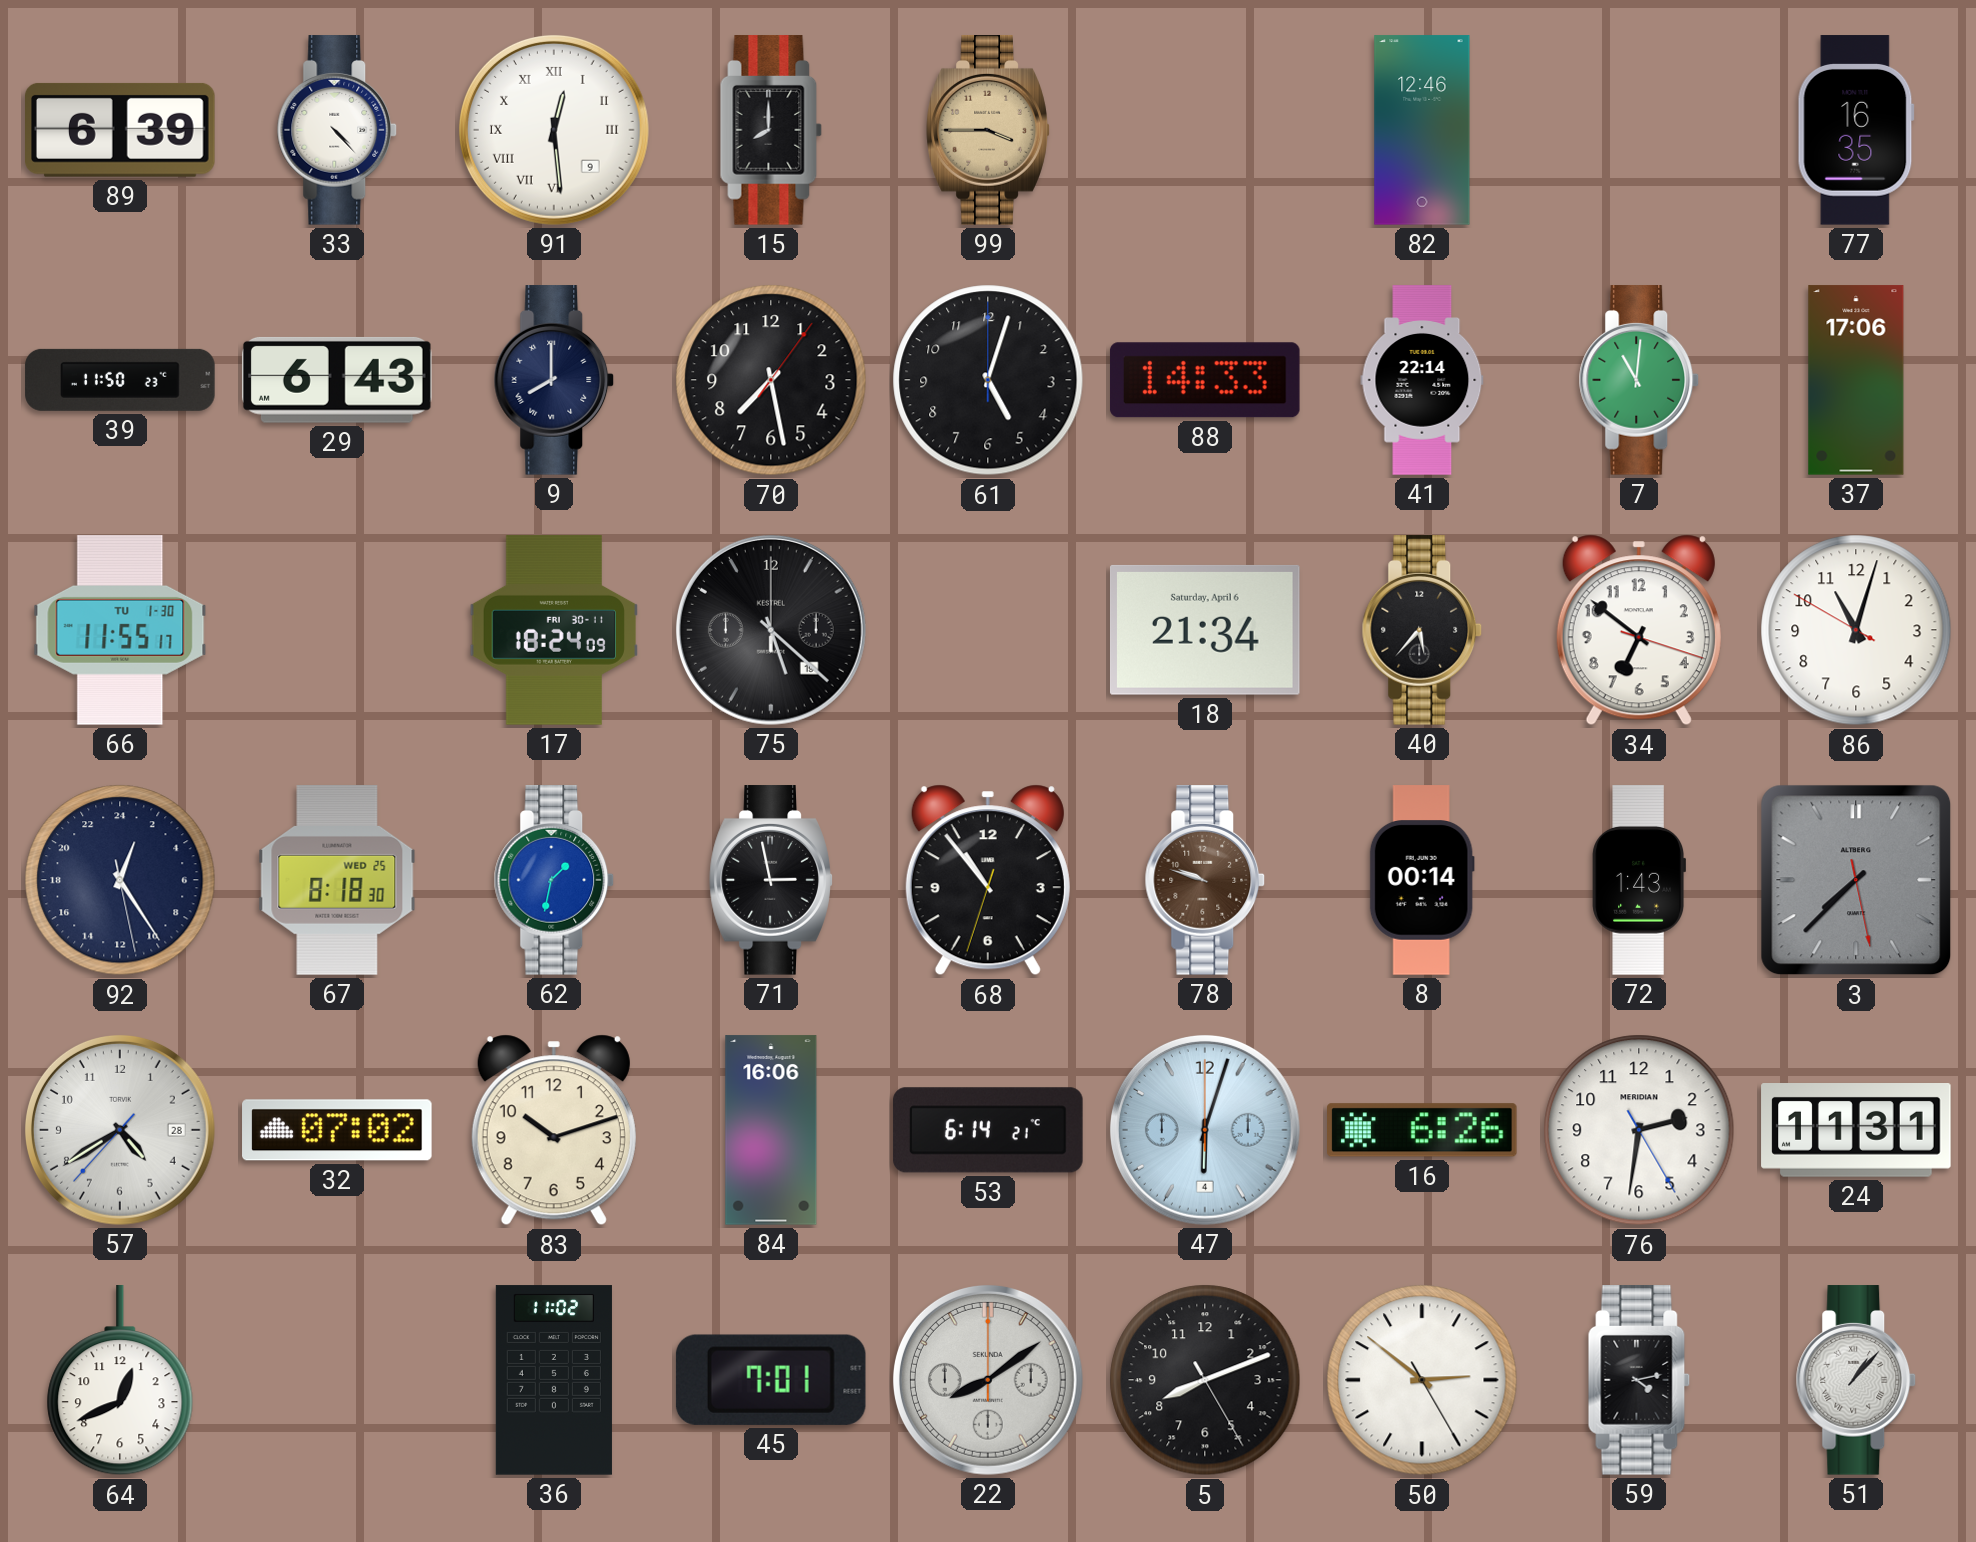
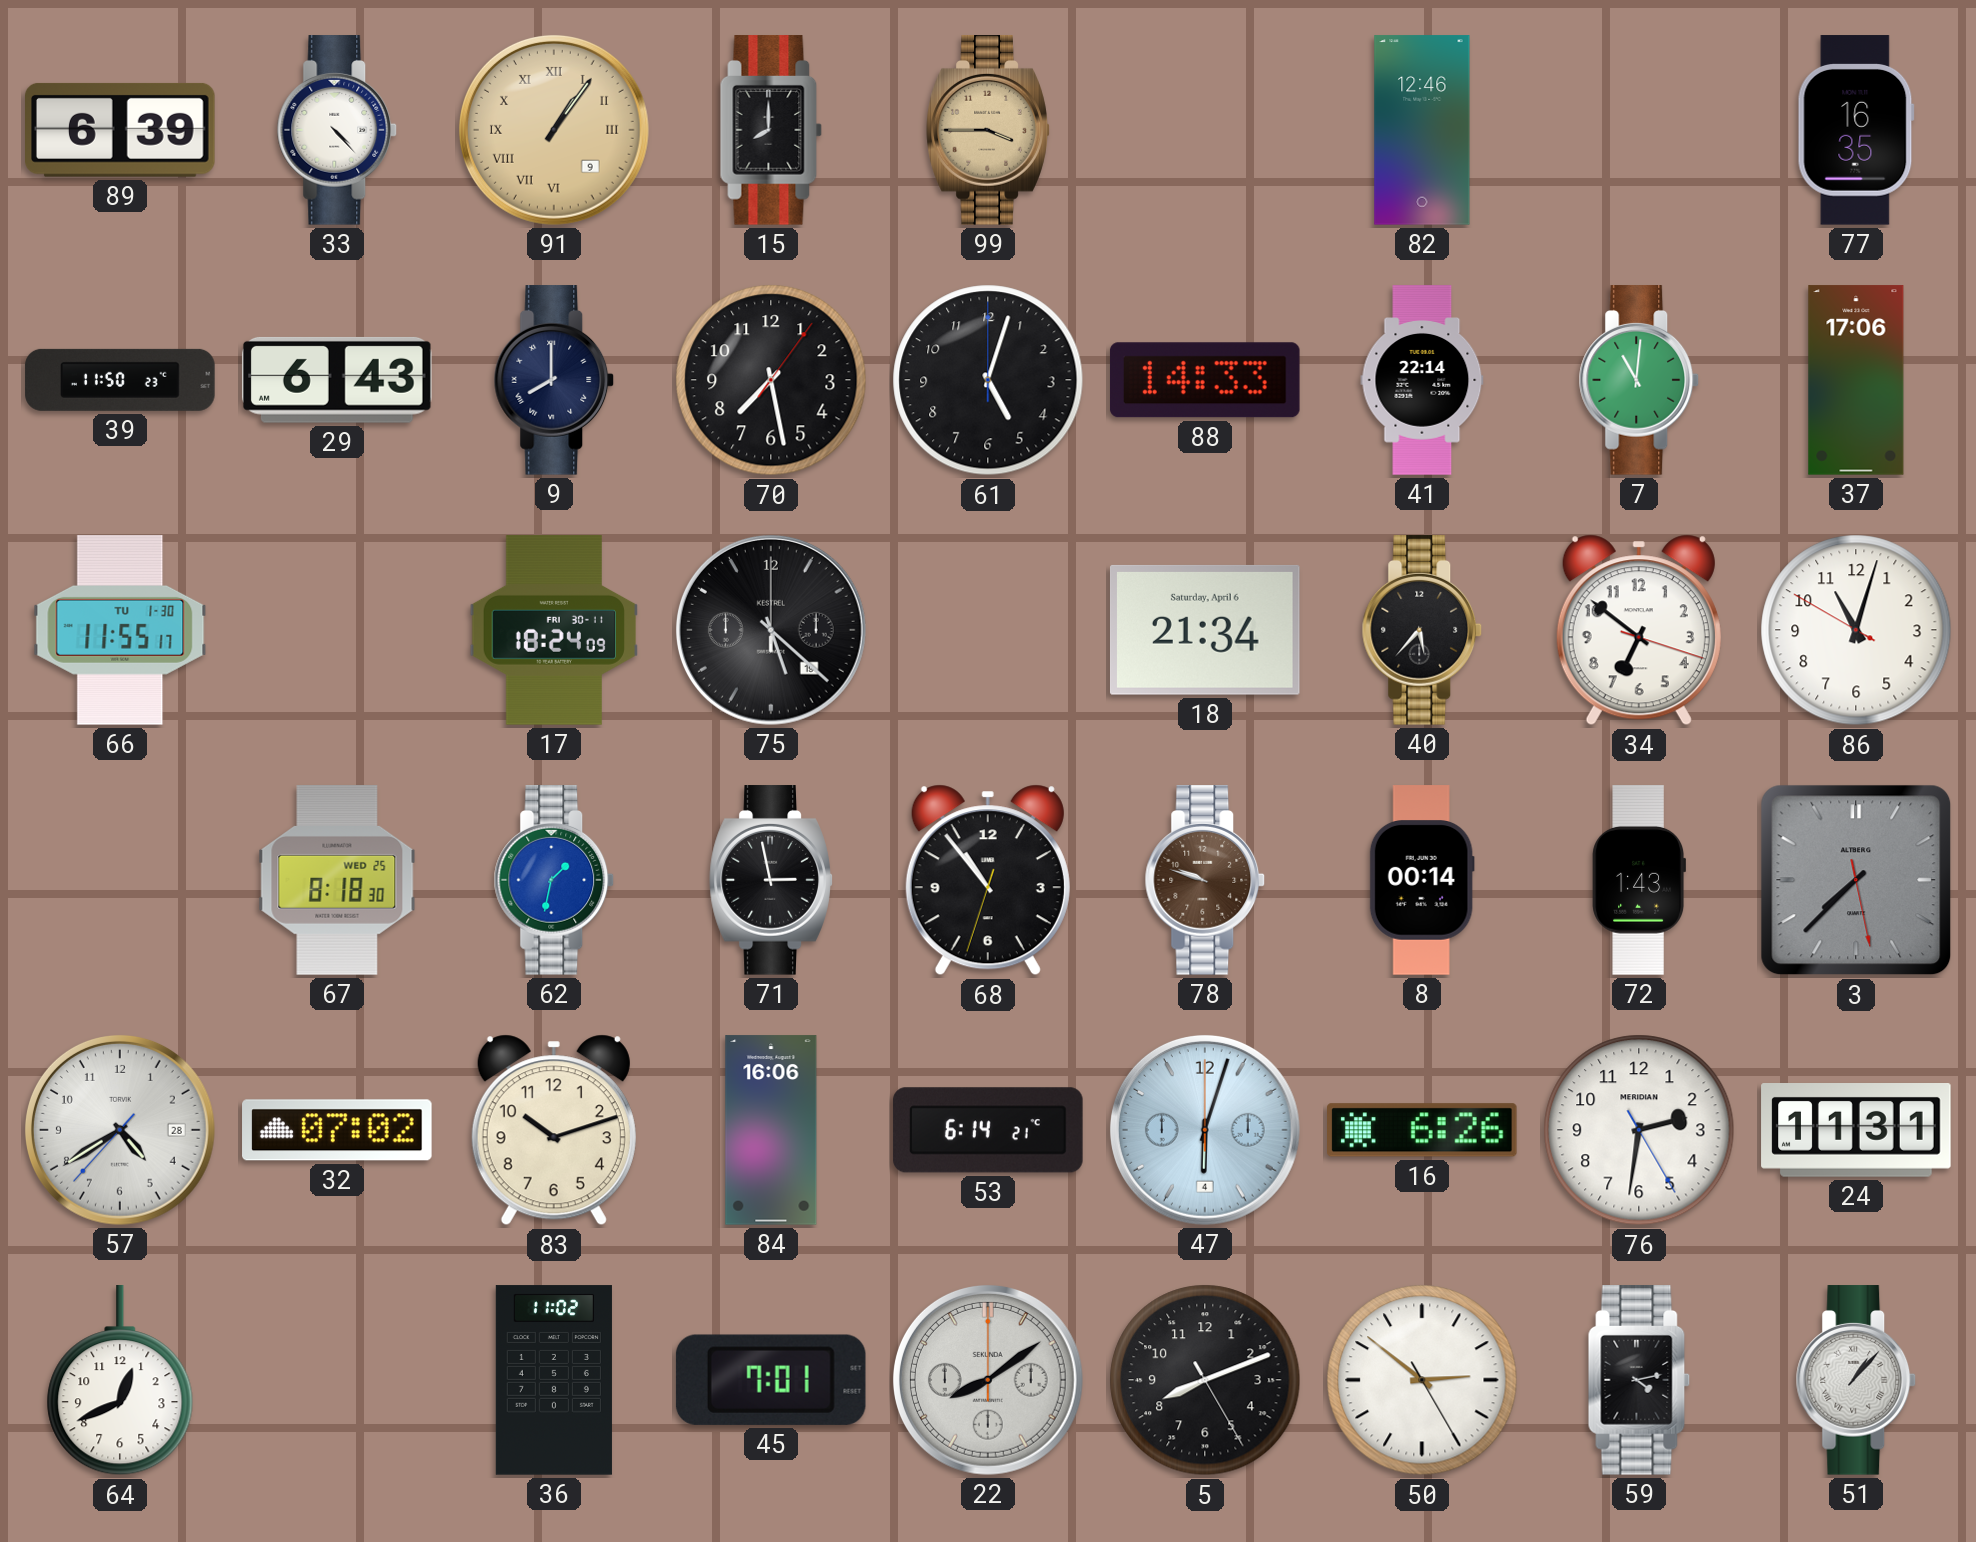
91: 12:29 -> 1:06 (554, 130)
91 dial: white -> champagne (554, 130)
92: 1:24 -> none (120, 880)
